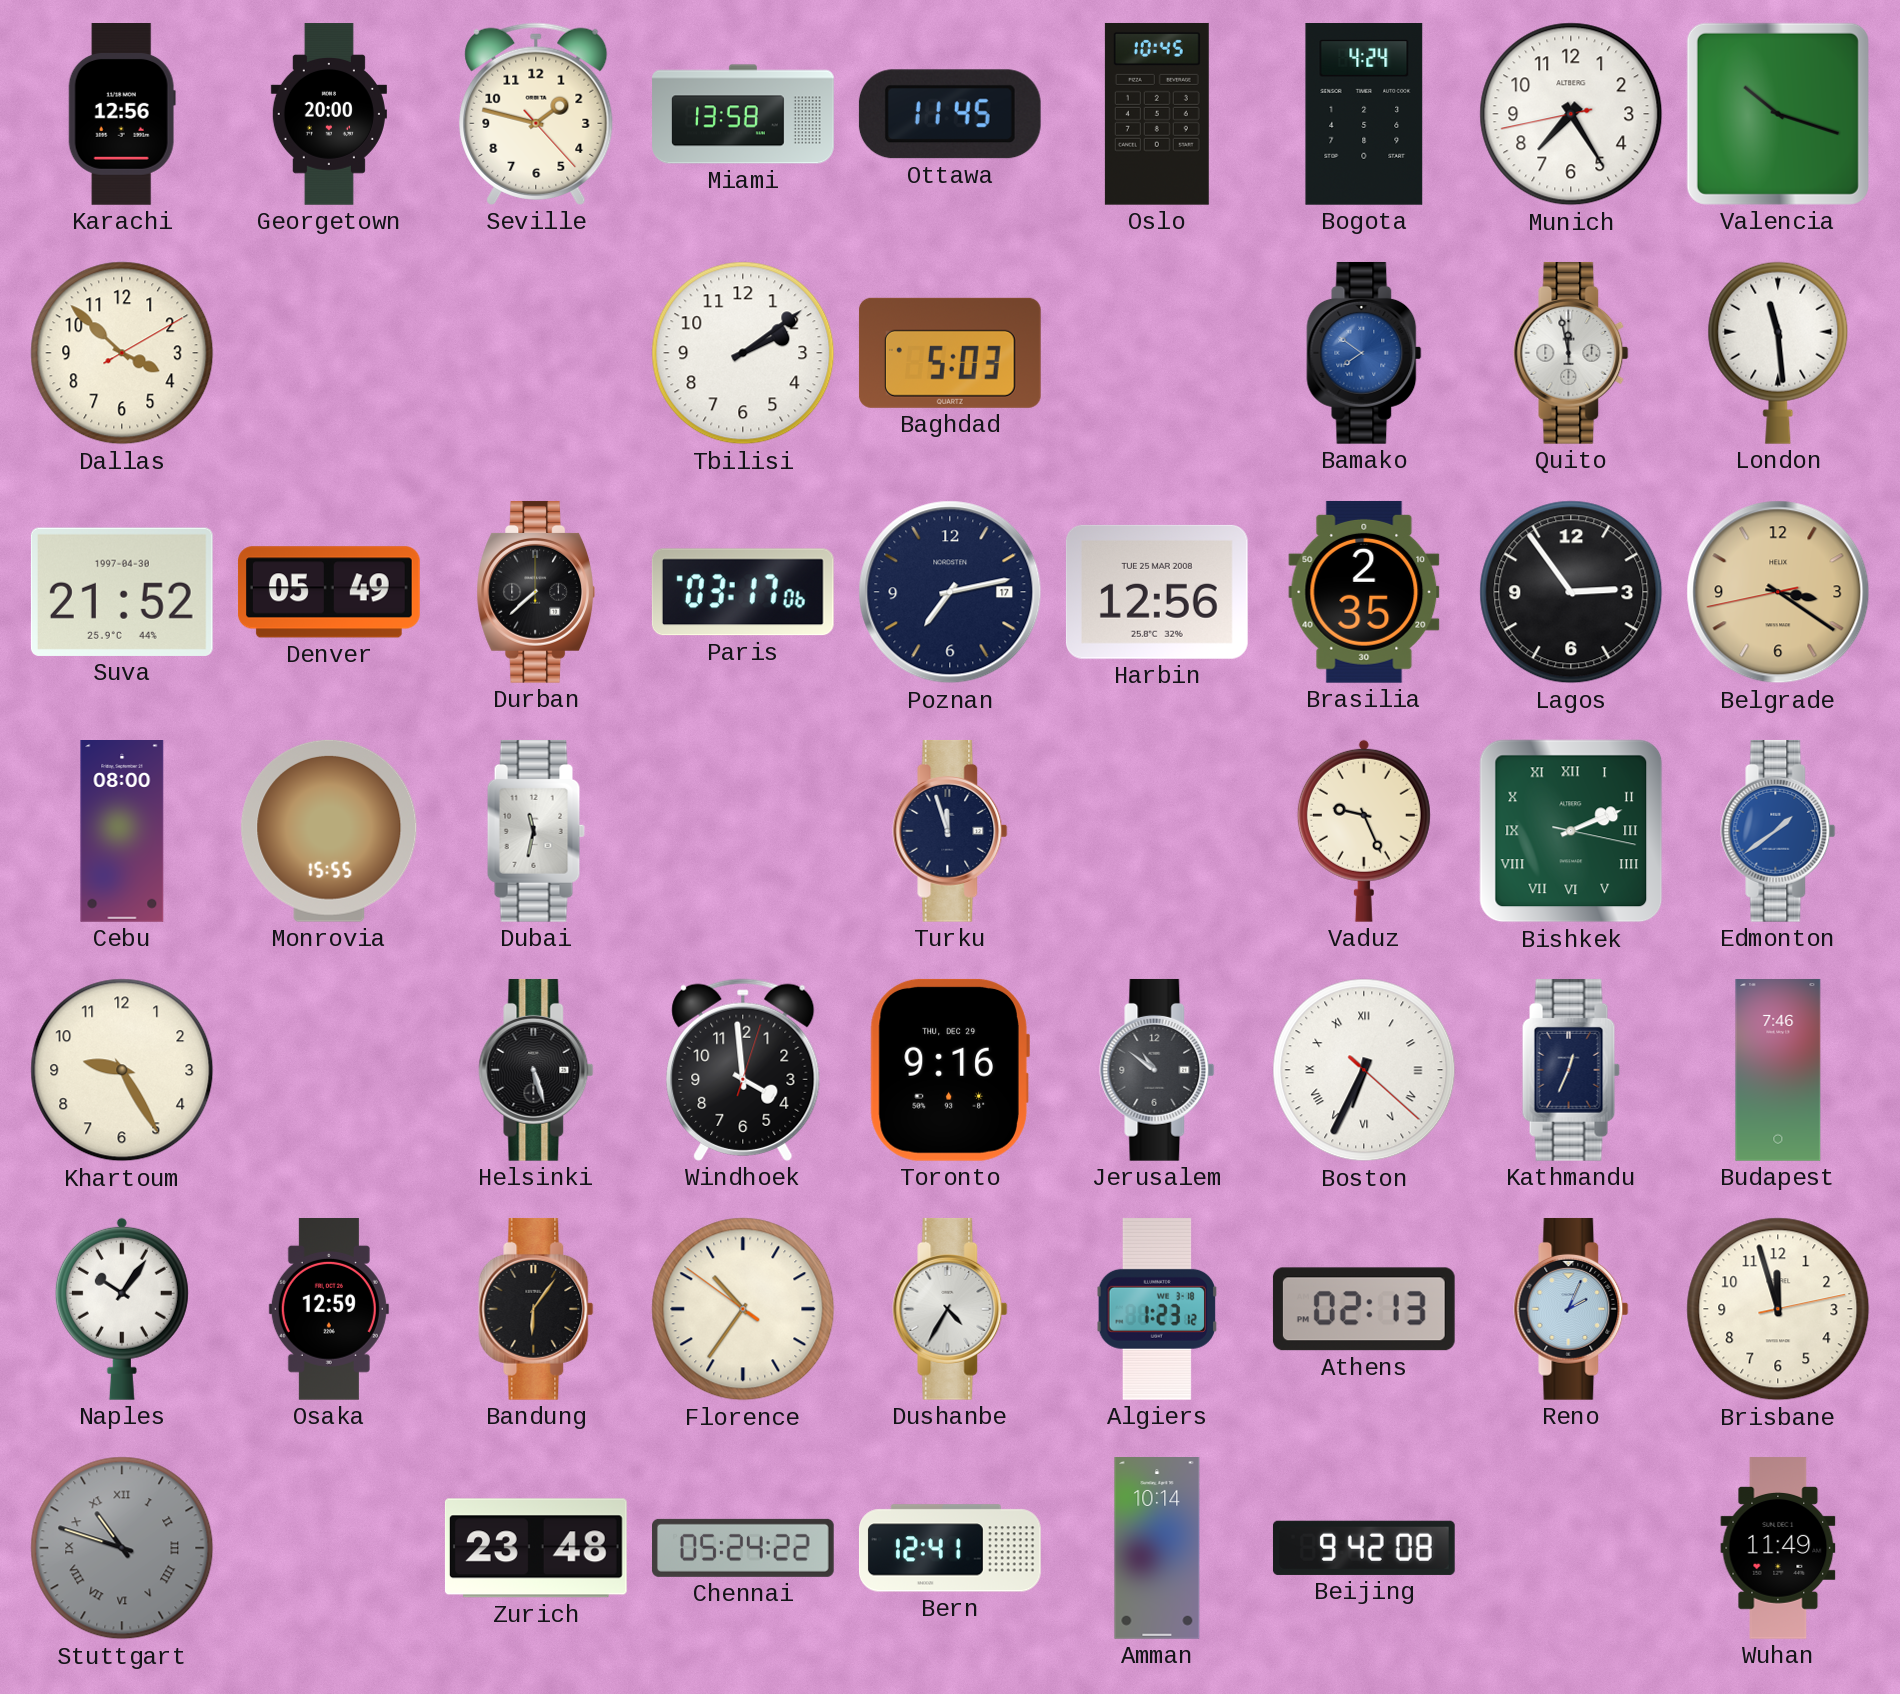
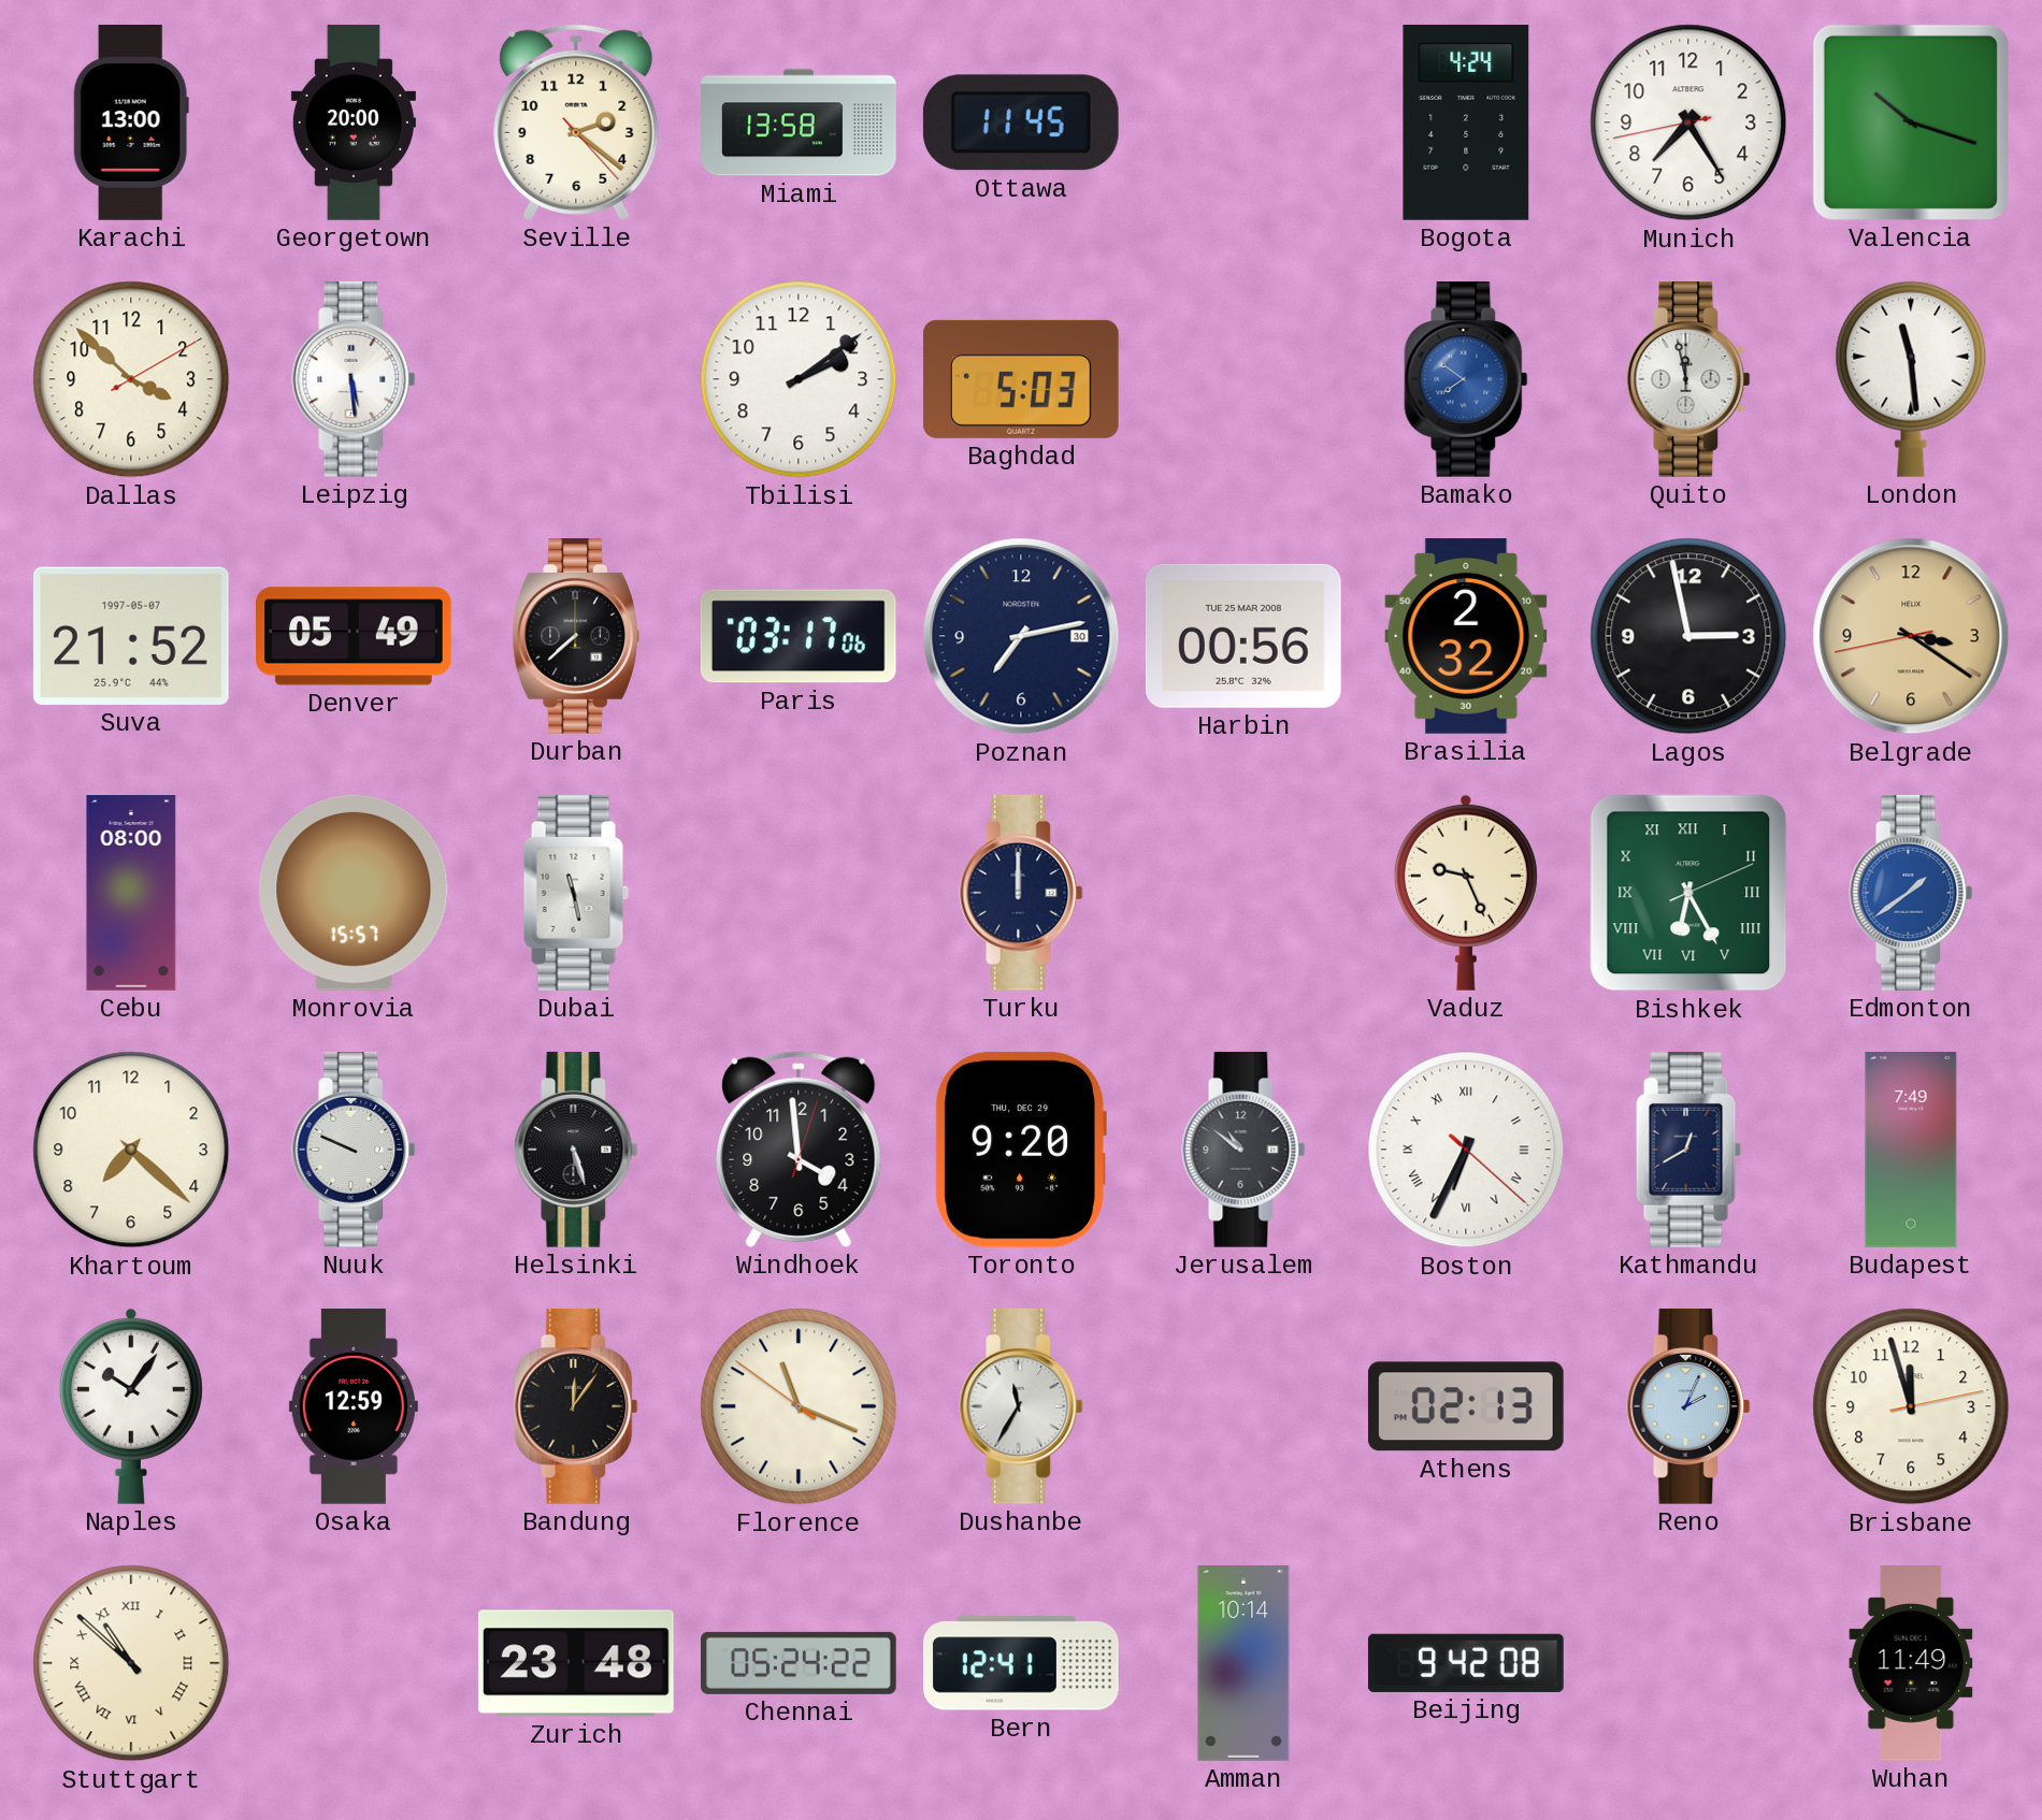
Karachi: 12:56 -> 13:00 (131, 124)
Seville: 1:47 -> 2:21 (576, 122)
Oslo: 10:45 -> none (1157, 114)
Leipzig: none -> 5:29 (354, 379)
Suva date: 1997-04-30 -> 1997-05-07 (131, 636)
Poznan date: 17 -> 30 (1021, 636)
Harbin: 12:56 -> 00:56 (1243, 636)
Brasilia: 2:35 -> 2:32 (1466, 636)
Lagos: 2:54 -> 2:58 (1688, 636)
Monrovia: 15:55 -> 15:57 (354, 893)
Dubai: 11:32 -> 11:28 (576, 893)
Turku: 11:57 -> 12:00 (1021, 893)
Bishkek: 2:11 -> 6:25 (1688, 893)
Khartoum: 9:25 -> 7:22 (131, 1150)
Nuuk: none -> 9:49 (354, 1150)
Toronto: 9:16 -> 9:20 (1021, 1150)
Kathmandu: 12:34 -> 12:40 (1688, 1150)
Budapest: 7:46 -> 7:49 (1911, 1151)
Bandung: 6:06 -> 12:06 (576, 1406)
Florence: 10:35 -> 11:18 (799, 1406)
Dushanbe: 4:35 -> 11:35 (1021, 1406)
Algiers: 1:23 -> none (1156, 1309)
Stuttgart: 10:48 -> 10:52 (131, 1663)
Stuttgart dial: grey -> cream (131, 1663)
